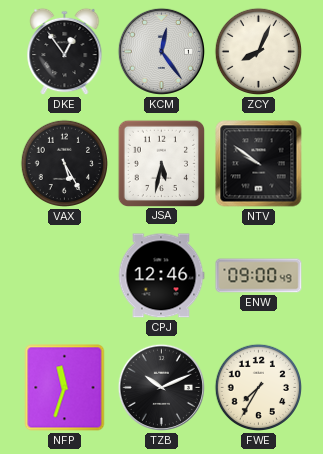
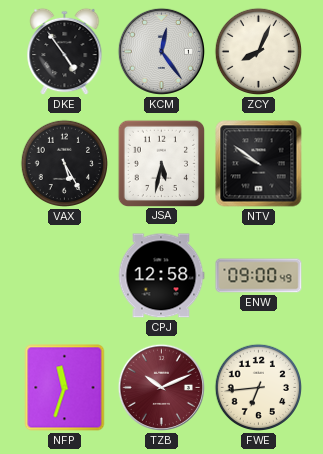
DKE: 12:54 -> 4:54 (65, 52)
CPJ: 12:46 -> 12:58 (161, 276)
TZB dial: black -> burgundy (161, 387)
FWE: 7:35 -> 6:44 (259, 388)
